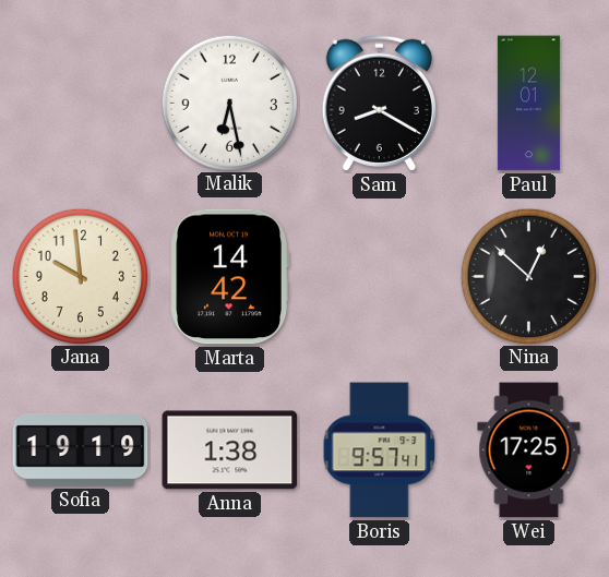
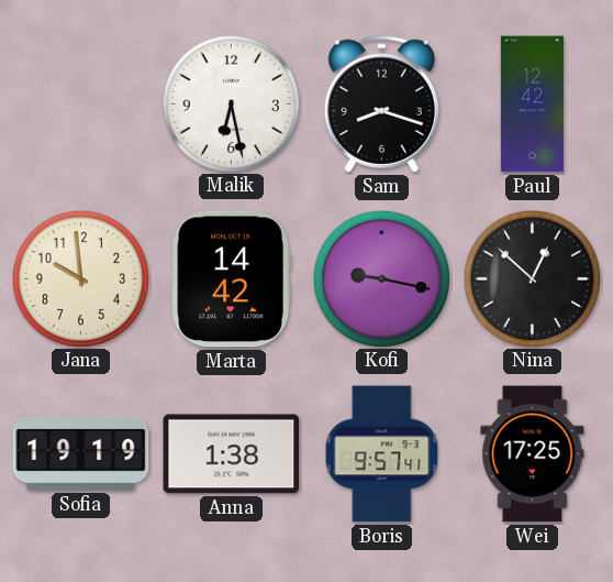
Sam: 8:20 -> 8:18 (381, 103)
Paul: 12:01 -> 12:42 (532, 105)
Kofi: none -> 9:17 (381, 278)
